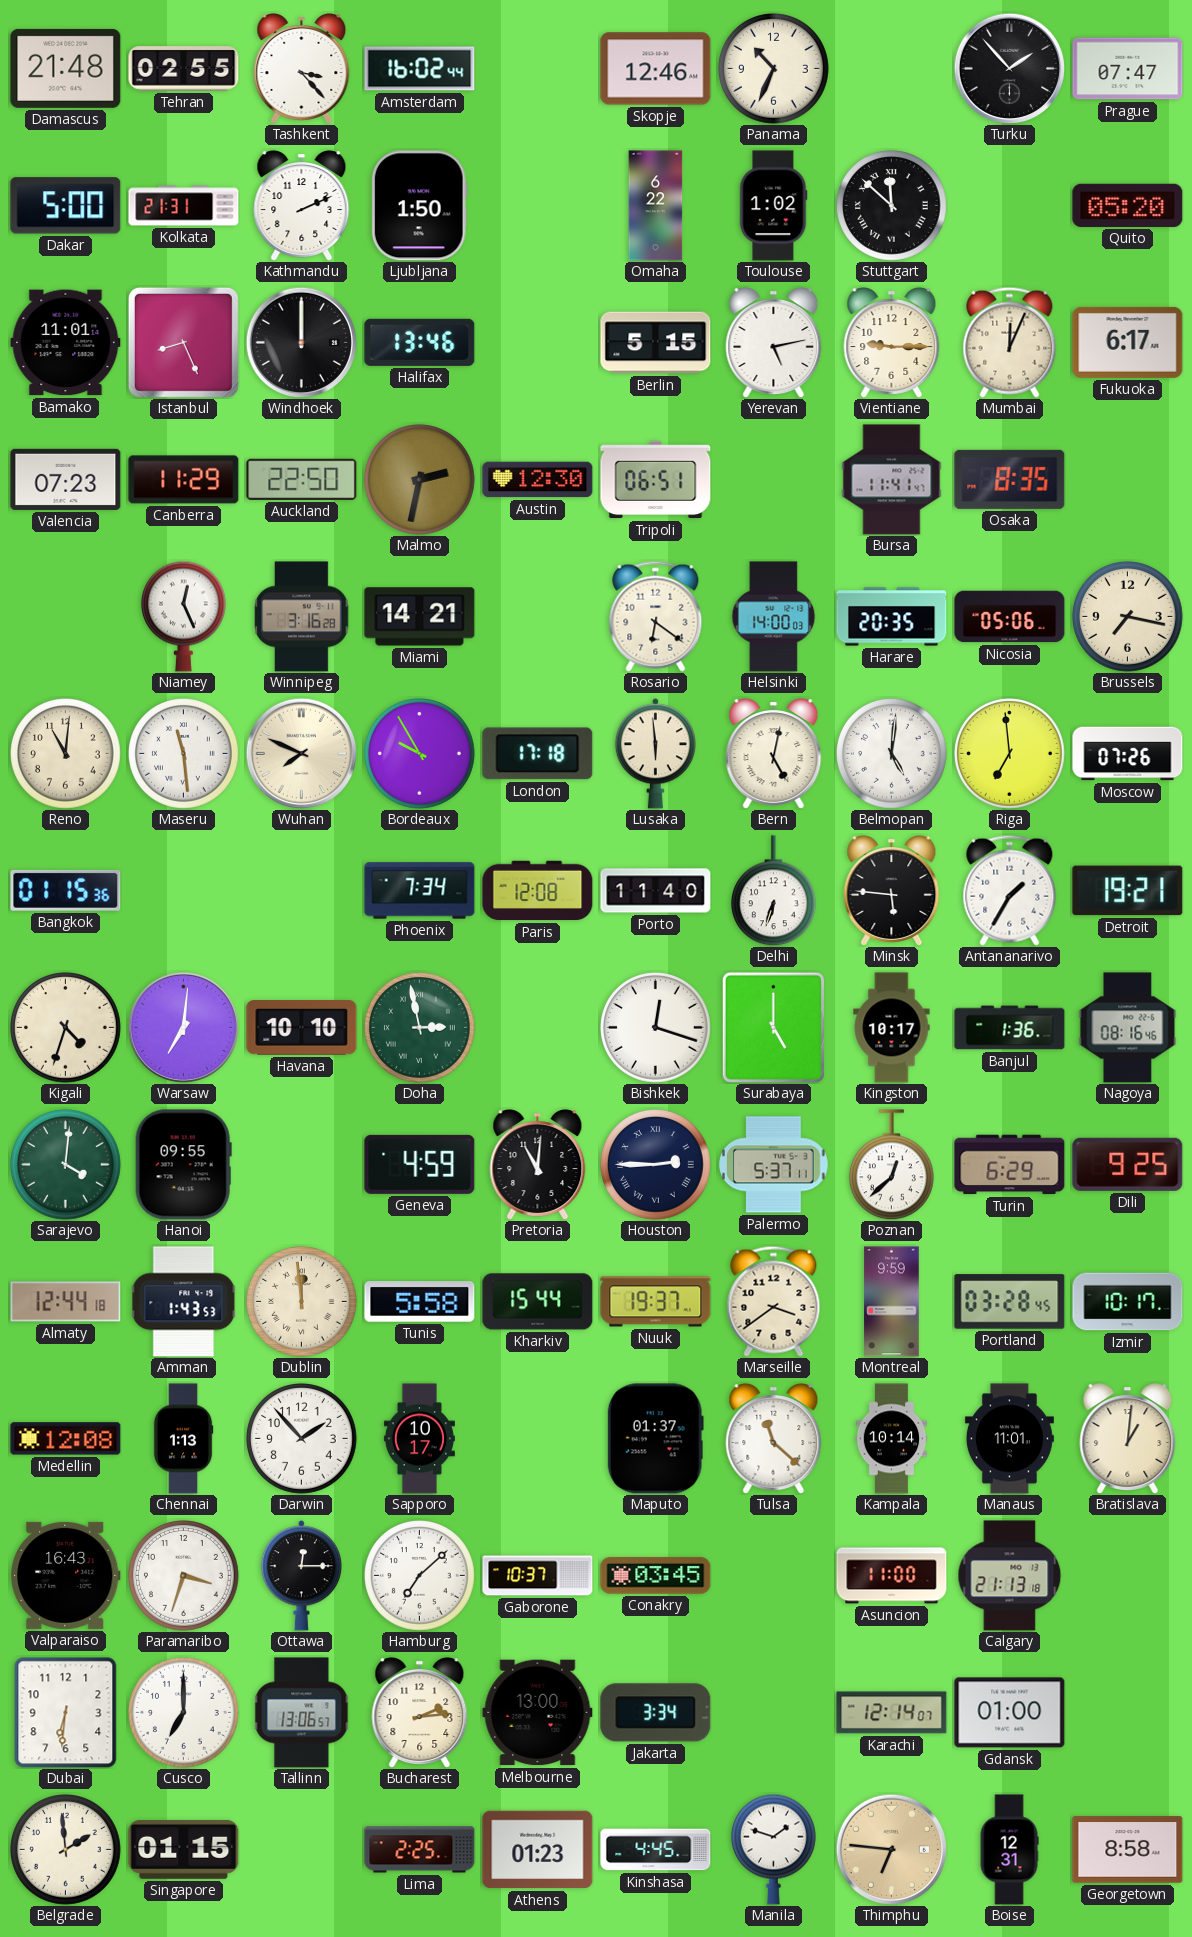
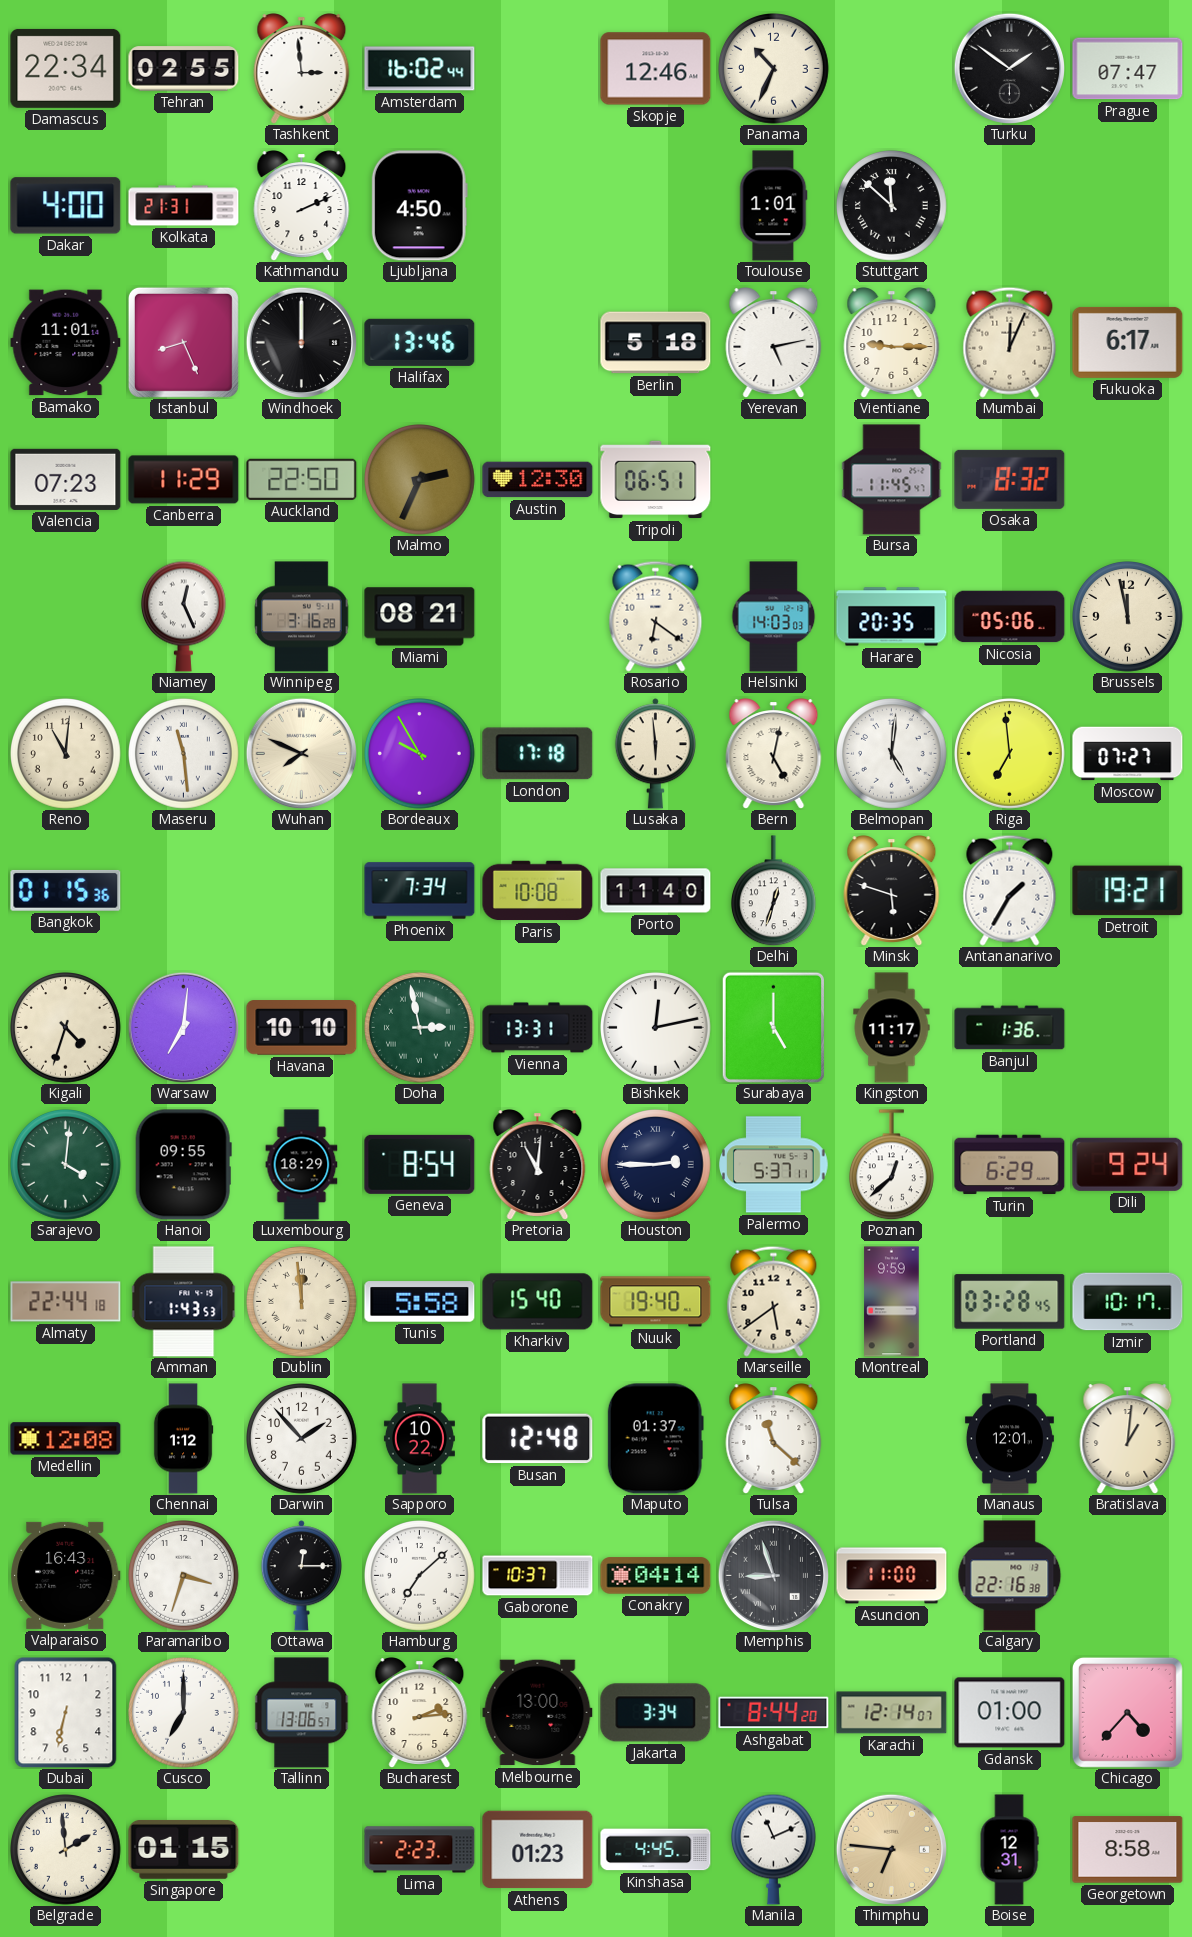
Damascus: 21:48 -> 22:34 (66, 68)
Tashkent: 3:23 -> 2:59 (302, 69)
Turku: 1:53 -> 1:51 (1009, 68)
Dakar: 5:00 -> 4:00 (66, 206)
Ljubljana: 1:50 -> 4:50 (419, 206)
Omaha: 6:22 -> none (656, 206)
Toulouse: 1:02 -> 1:01 (774, 206)
Quito: 05:20 -> none (1128, 205)
Berlin: 5:15 -> 5:18 (656, 343)
Malmo: 2:32 -> 2:34 (420, 480)
Bursa: 11:41 -> 11:45 (892, 480)
Osaka: 8:35 -> 8:32 (1010, 479)
Miami: 14:21 -> 08:21 (420, 617)
Helsinki: 14:00 -> 14:03 (774, 617)
Brussels: 7:17 -> 11:58 (1128, 617)
Moscow: 07:26 -> 07:27 (1128, 754)
Paris: 12:08 -> 10:08 (538, 891)
Delhi: 6:33 -> 12:33 (773, 891)
Minsk: 5:46 -> 5:48 (892, 891)
Vienna: none -> 13:31 (538, 1028)
Bishkek: 12:18 -> 12:13 (656, 1028)
Kingston: 10:17 -> 11:17 (892, 1028)
Nagoya: 08:16 -> none (1128, 1028)
Luxembourg: none -> 18:29 (302, 1165)
Geneva: 4:59 -> 8:54 (420, 1164)
Dili: 9:25 -> 9:24 (1128, 1164)
Almaty: 12:44 -> 22:44 (66, 1302)
Kharkiv: 15:44 -> 15:40 (538, 1302)
Nuuk: 19:37 -> 19:40 (656, 1302)
Marseille: 3:39 -> 5:39 (774, 1301)
Chennai: 1:13 -> 1:12 (183, 1439)
Sapporo: 10:17 -> 10:22 (419, 1439)
Busan: none -> 12:48 (538, 1439)
Kampala: 10:14 -> none (892, 1439)
Manaus: 11:01 -> 12:01 (1009, 1439)
Conakry: 03:45 -> 04:14 (656, 1576)
Memphis: none -> 8:57 (773, 1575)
Calgary: 21:13 -> 22:16 (1010, 1576)
Dubai: 6:31 -> 6:32 (66, 1713)
Ashgabat: none -> 8:44 (774, 1713)
Chicago: none -> 4:37 (1127, 1712)
Lima: 2:25 -> 2:23 (420, 1850)
Manila: 1:48 -> 11:11 (773, 1849)
